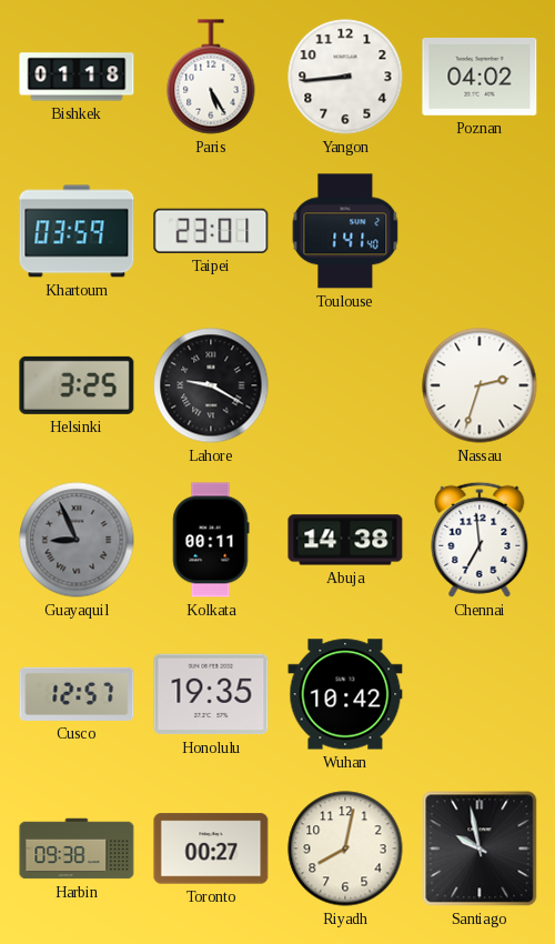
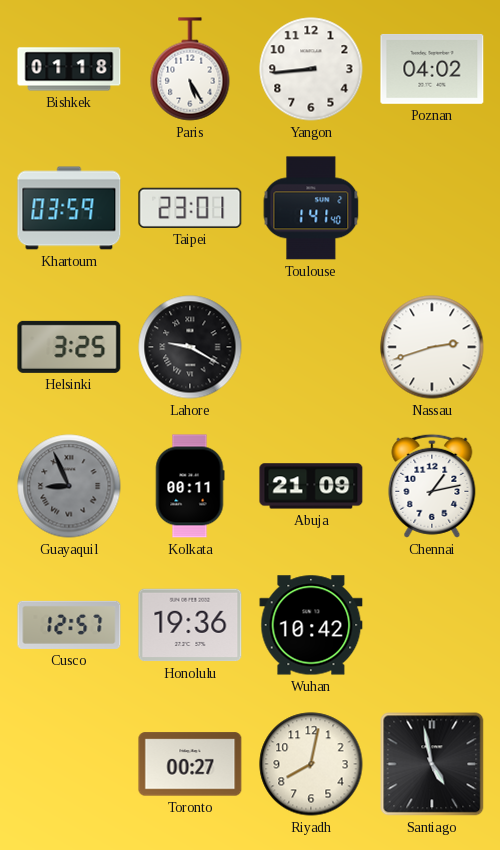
Nassau: 2:33 -> 2:42 (432, 347)
Abuja: 14:38 -> 21:09 (311, 486)
Chennai: 6:59 -> 1:13 (432, 486)
Honolulu: 19:35 -> 19:36 (190, 625)
Harbin: 09:38 -> none (77, 848)
Santiago: 9:58 -> 4:58 (432, 764)
